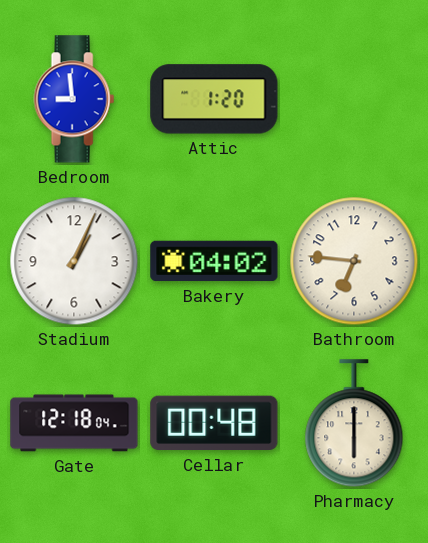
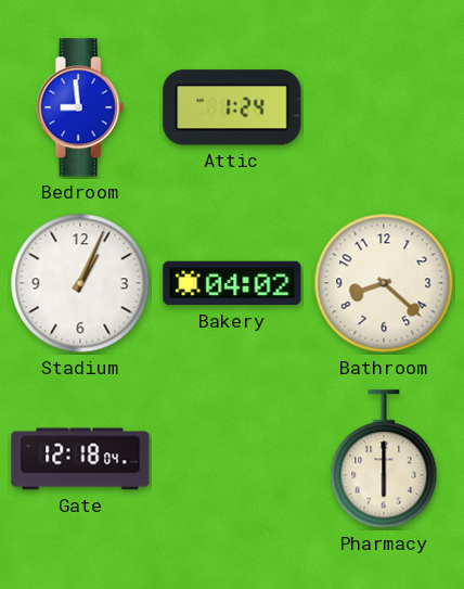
Attic: 1:20 -> 1:24 (232, 107)
Bathroom: 6:46 -> 8:22 (384, 283)
Cellar: 00:48 -> none (214, 423)
